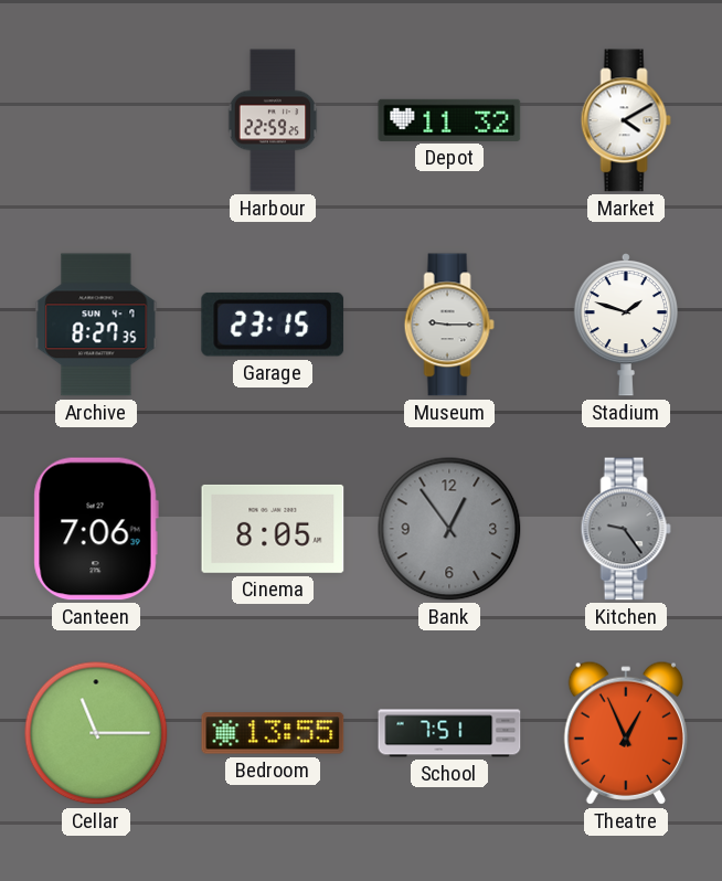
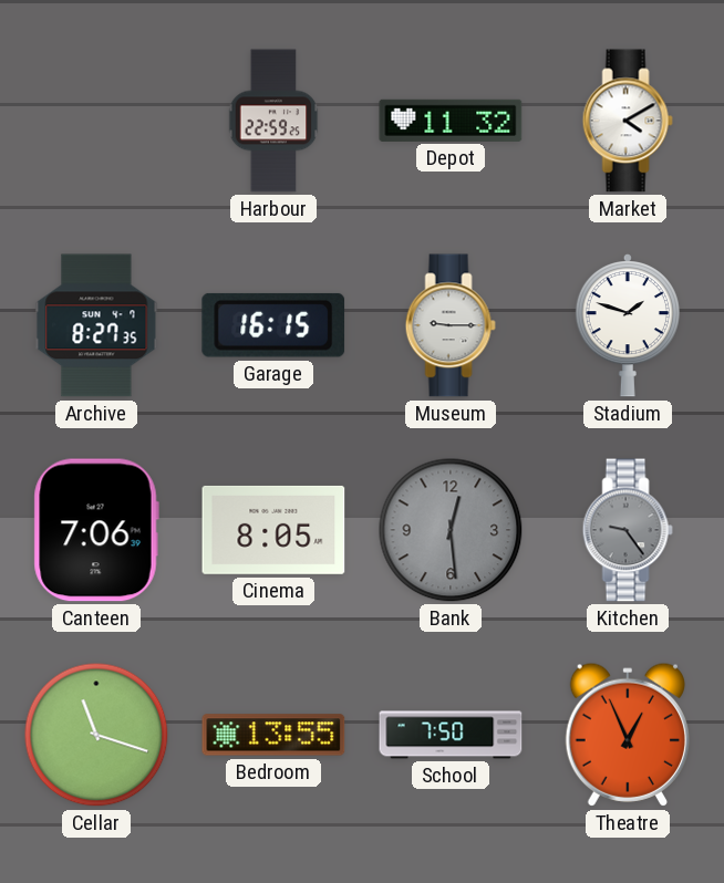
Garage: 23:15 -> 16:15 (273, 325)
Bank: 12:54 -> 12:29 (451, 530)
Cellar: 11:15 -> 11:18 (96, 735)
School: 7:51 -> 7:50 (451, 735)
